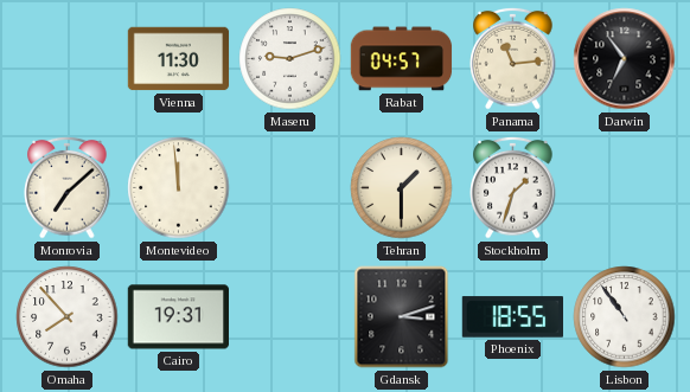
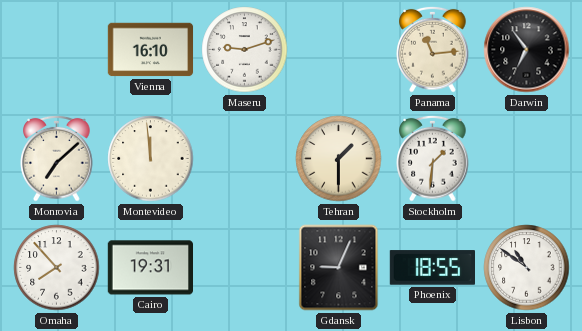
Vienna: 11:30 -> 16:10 (151, 50)
Rabat: 04:57 -> none (402, 59)
Stockholm: 1:33 -> 1:31 (433, 158)
Gdansk: 3:12 -> 9:04 (339, 268)
Lisbon: 10:54 -> 10:51 (527, 268)
